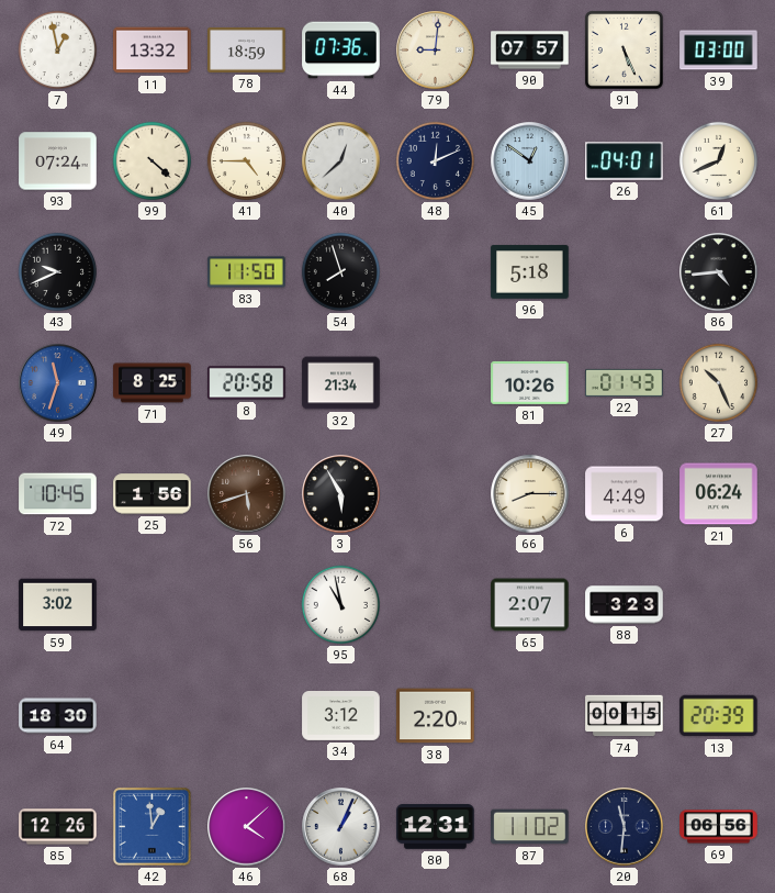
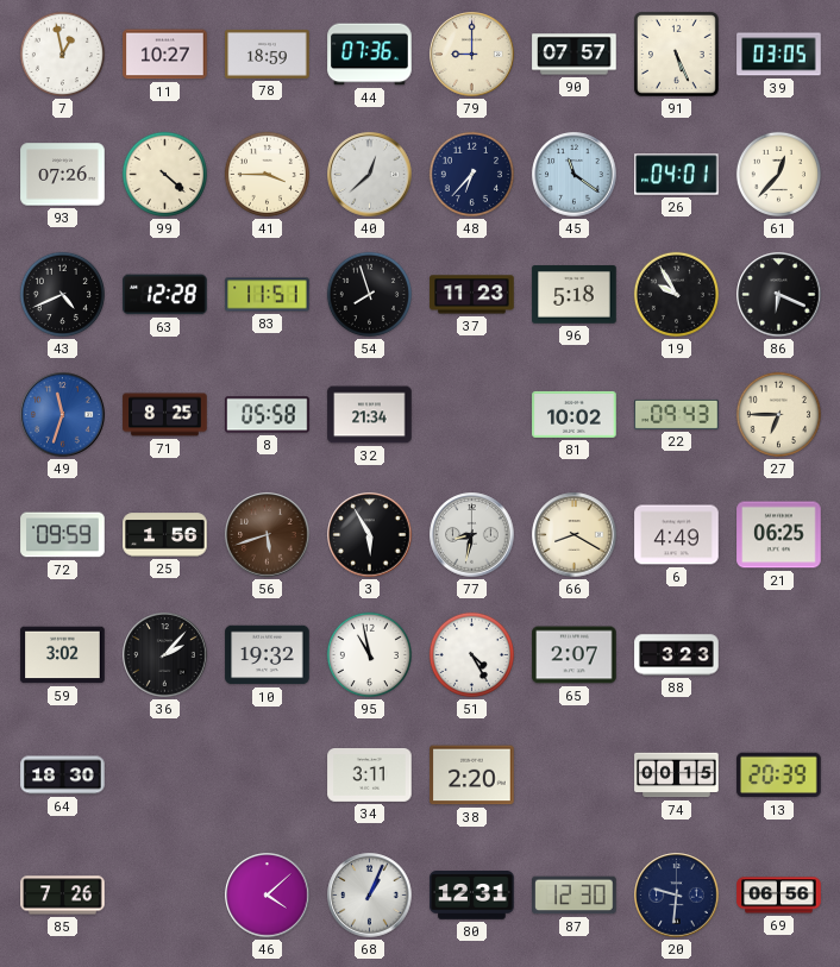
11: 13:32 -> 10:27 (165, 55)
79: 9:01 -> 9:00 (472, 55)
39: 03:00 -> 03:05 (779, 55)
93: 07:24 -> 07:26 (63, 175)
41: 4:45 -> 3:45 (267, 174)
48: 12:11 -> 6:37 (471, 174)
45: 12:51 -> 11:21 (575, 175)
61: 12:41 -> 12:37 (778, 174)
43: 9:41 -> 4:41 (62, 294)
63: none -> 12:28 (165, 295)
83: 11:50 -> 11:51 (268, 295)
37: none -> 11:23 (472, 295)
19: none -> 9:55 (676, 294)
86: 4:44 -> 6:19 (779, 295)
8: 20:58 -> 05:58 (268, 415)
81: 10:26 -> 10:02 (575, 414)
22: 01:43 -> 09:43 (677, 414)
27: 10:26 -> 6:45 (778, 414)
72: 10:45 -> 09:59 (63, 535)
77: none -> 8:32 (472, 535)
66: 8:15 -> 8:20 (575, 535)
21: 06:24 -> 06:25 (779, 535)
36: none -> 2:07 (165, 655)
10: none -> 19:32 (268, 655)
51: none -> 4:25 (471, 654)
34: 3:12 -> 3:11 (370, 776)
85: 12:26 -> 7:26 (63, 896)
42: 12:59 -> none (151, 826)
87: 11:02 -> 12:30 (575, 896)
20: 11:31 -> 9:31 (677, 896)
